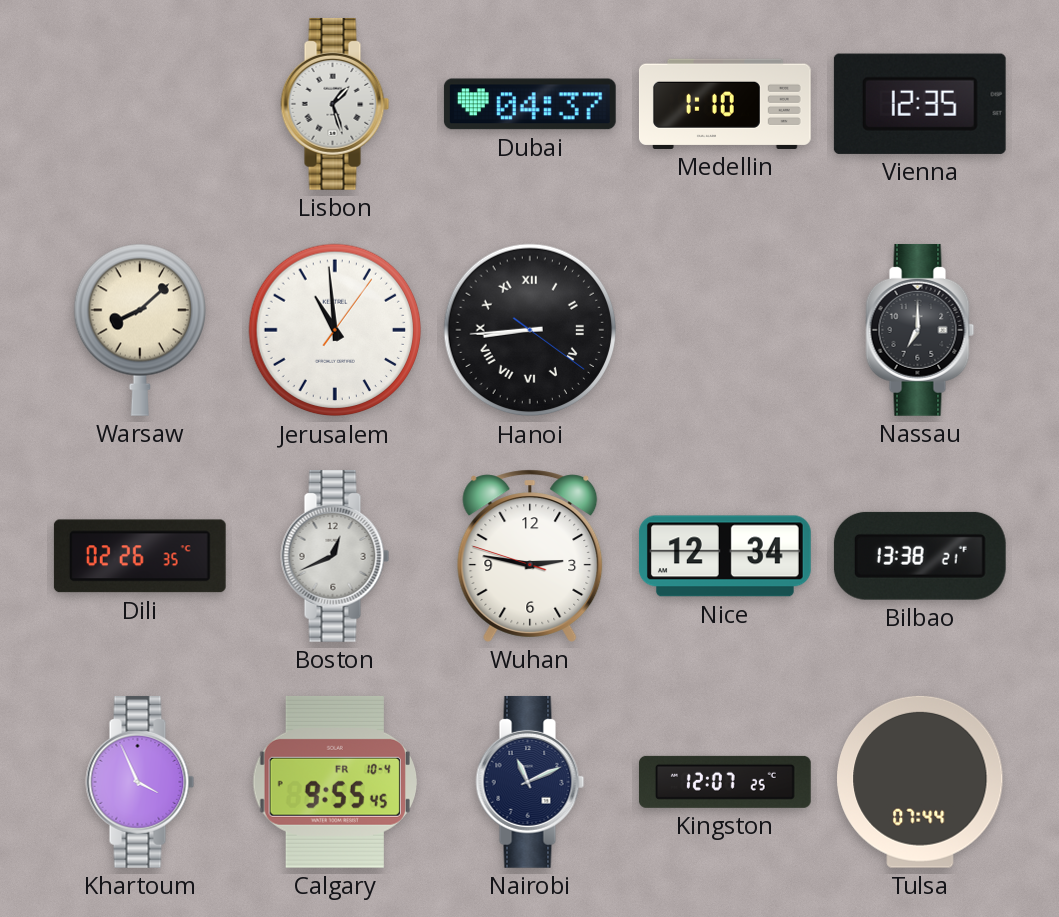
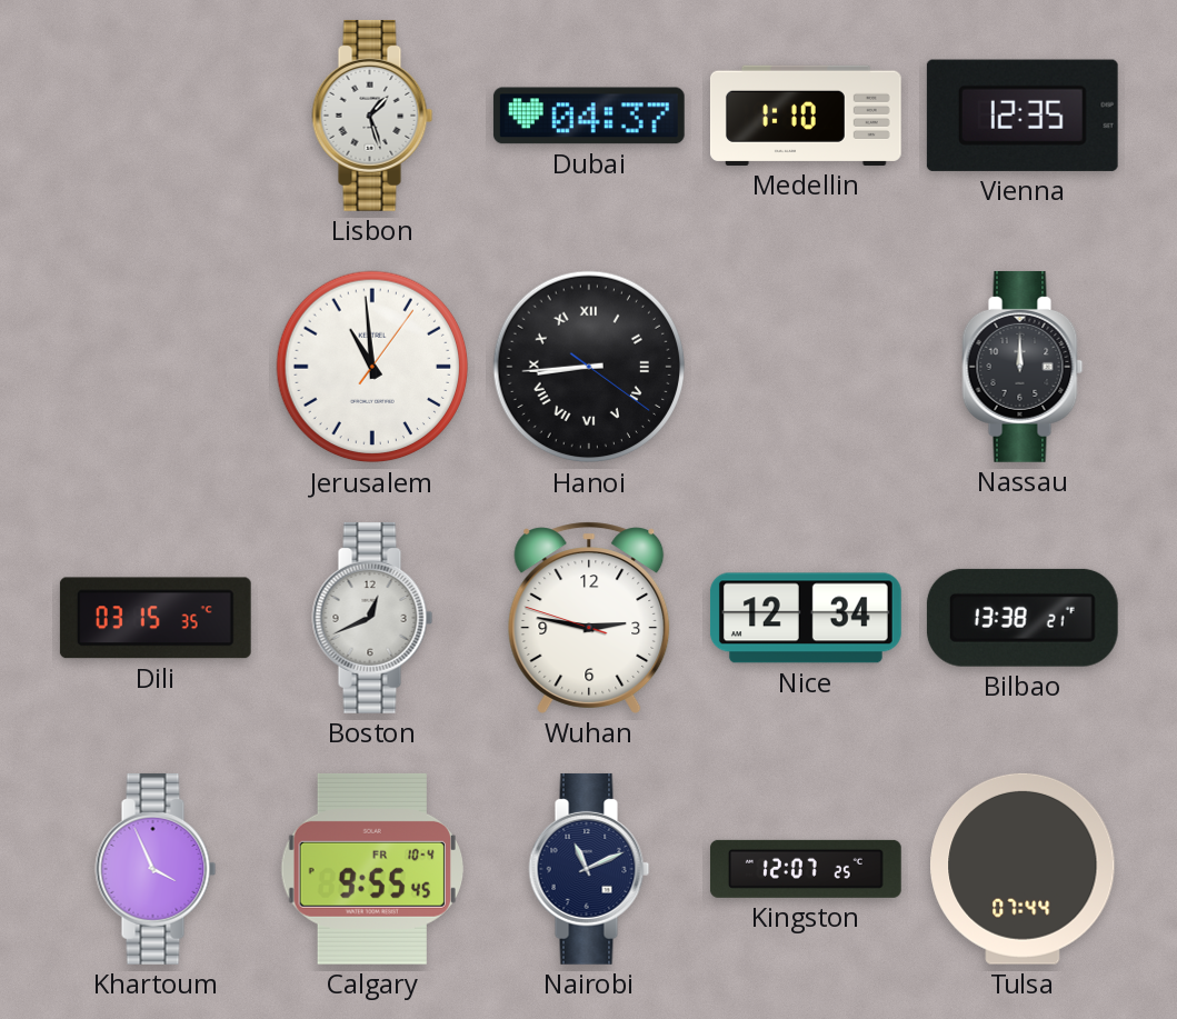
Warsaw: 8:08 -> none (140, 330)
Nassau: 7:00 -> 12:00 (1023, 367)
Dili: 02:26 -> 03:15 (156, 618)
